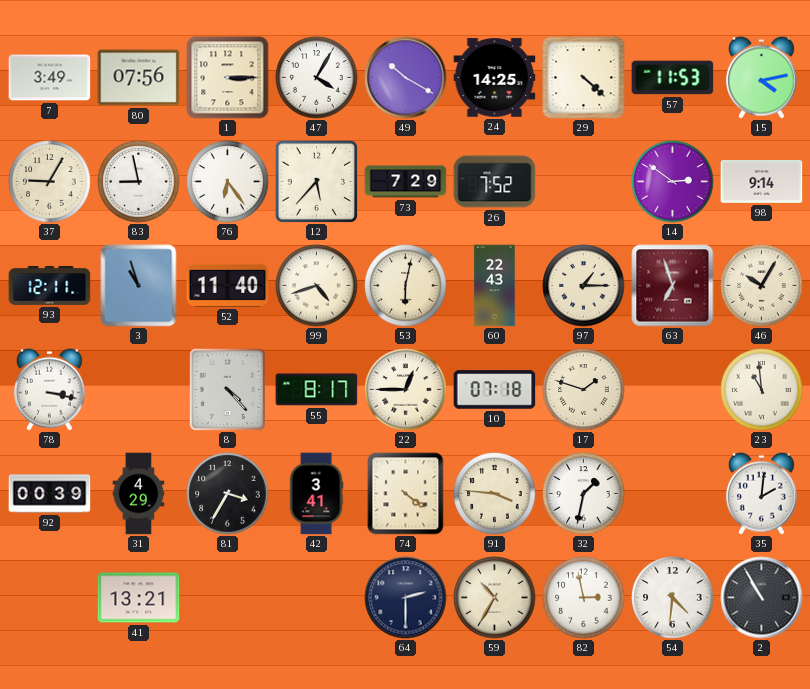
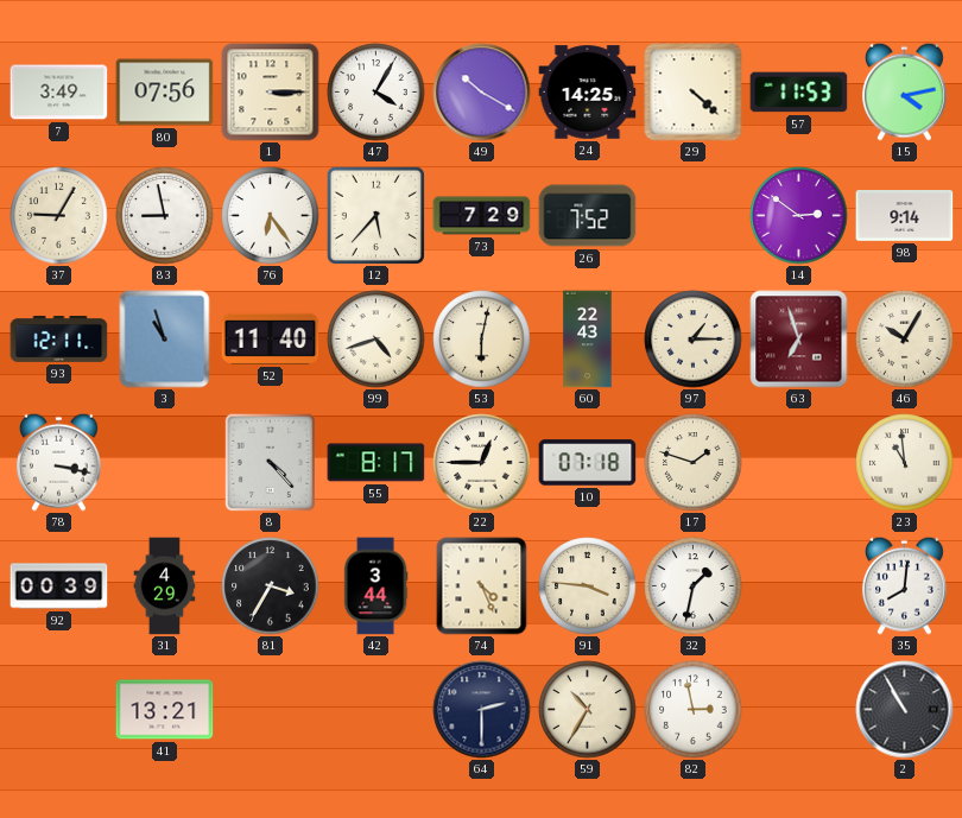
42: 3:41 -> 3:44 (375, 586)
74: 4:21 -> 4:26 (482, 586)
35: 2:01 -> 8:01 (904, 585)
54: 4:31 -> none (673, 598)
